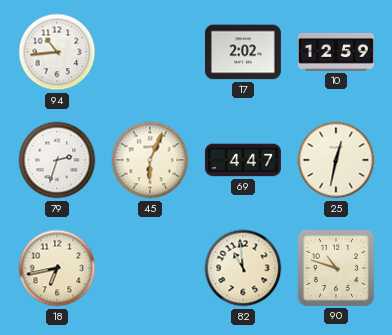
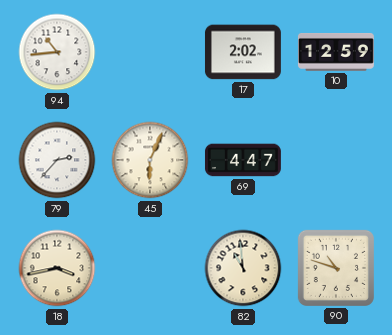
79: 2:33 -> 2:37 (57, 160)
25: 12:32 -> none (336, 160)
18: 6:43 -> 3:43 (57, 268)
